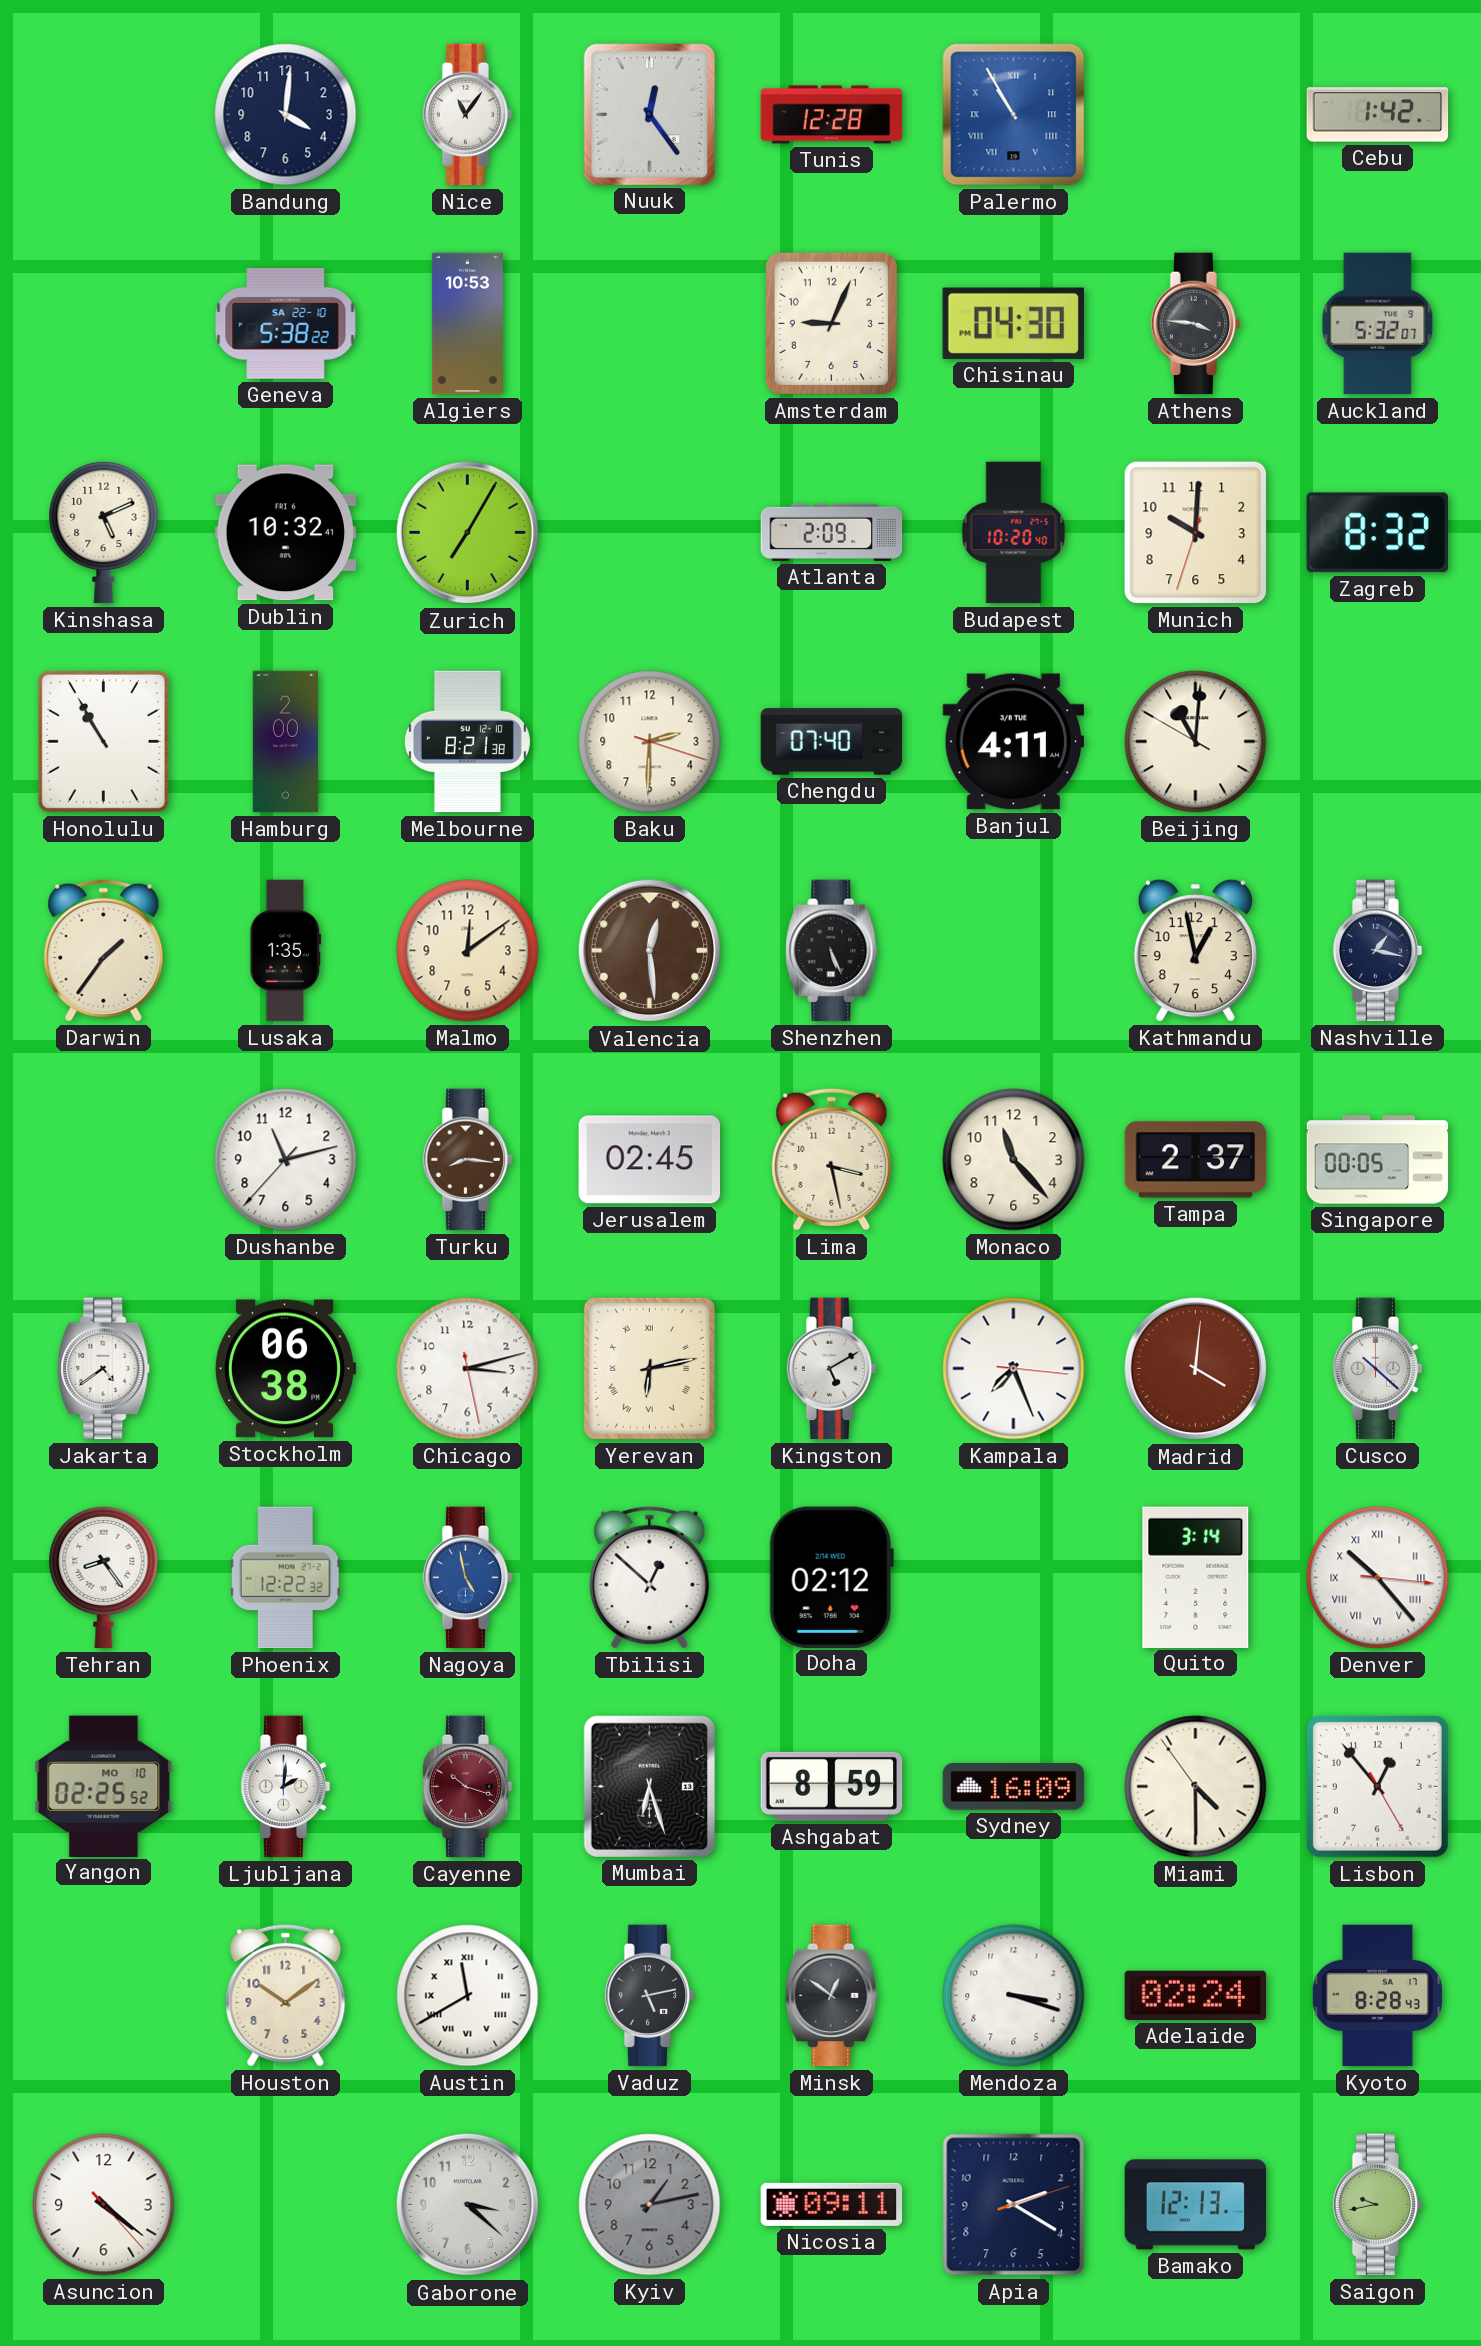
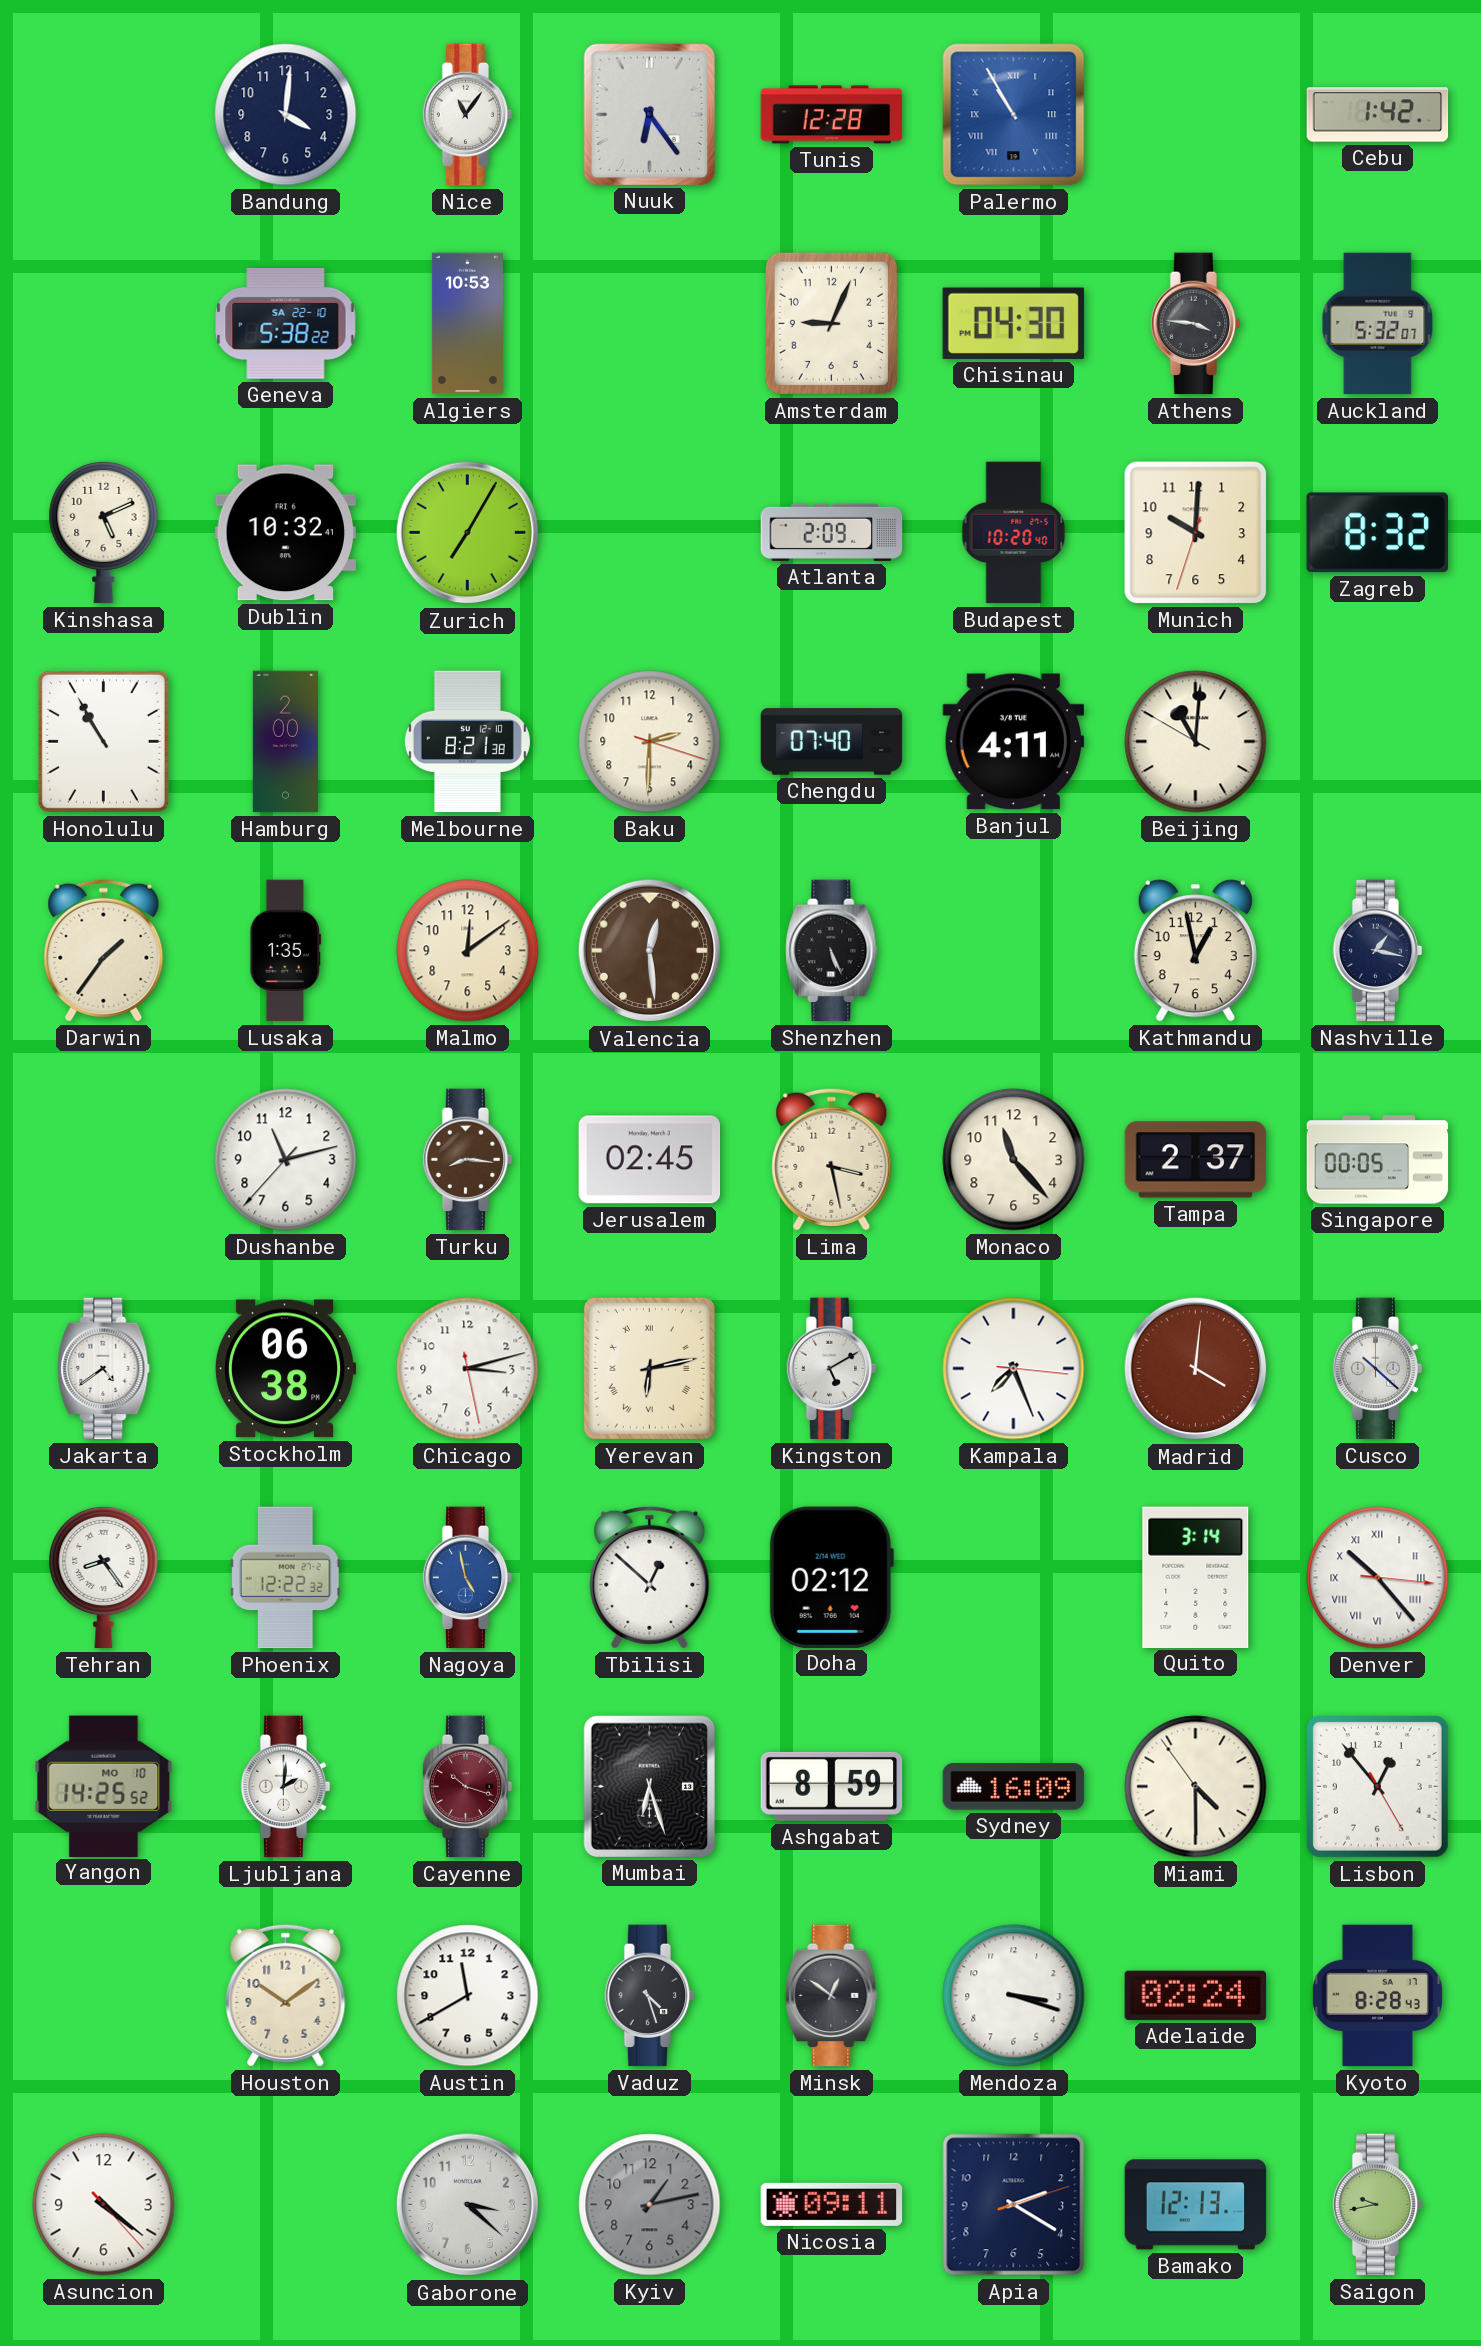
Nuuk: 12:24 -> 6:24 (649, 114)
Yangon: 02:25 -> 14:25 (104, 1786)
Austin numerals: Roman -> Arabic (468, 1996)
Vaduz: 5:13 -> 4:27 (650, 1996)
